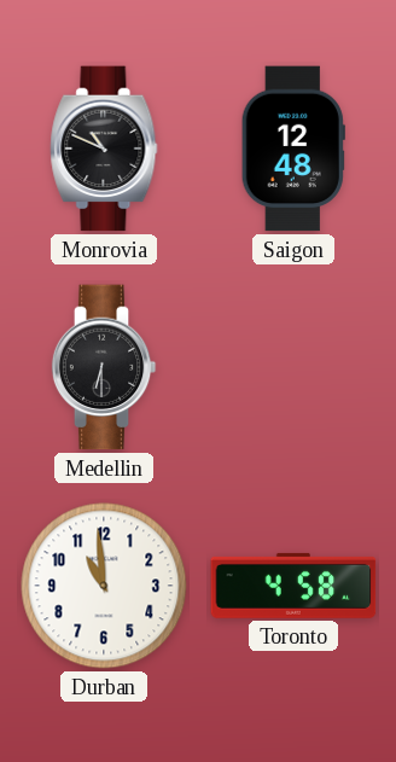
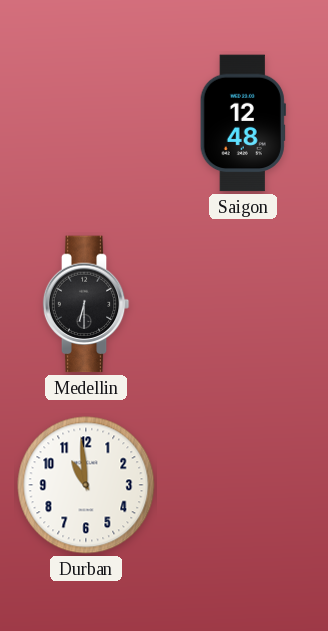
Monrovia: 10:49 -> none (104, 149)
Toronto: 4:58 -> none (293, 586)
